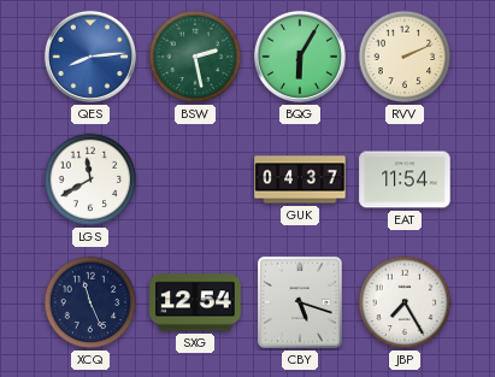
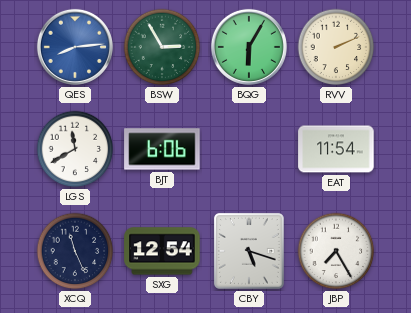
BSW: 2:28 -> 2:55 (162, 47)
BJT: none -> 6:06 (162, 149)
GUK: 04:37 -> none (300, 179)
